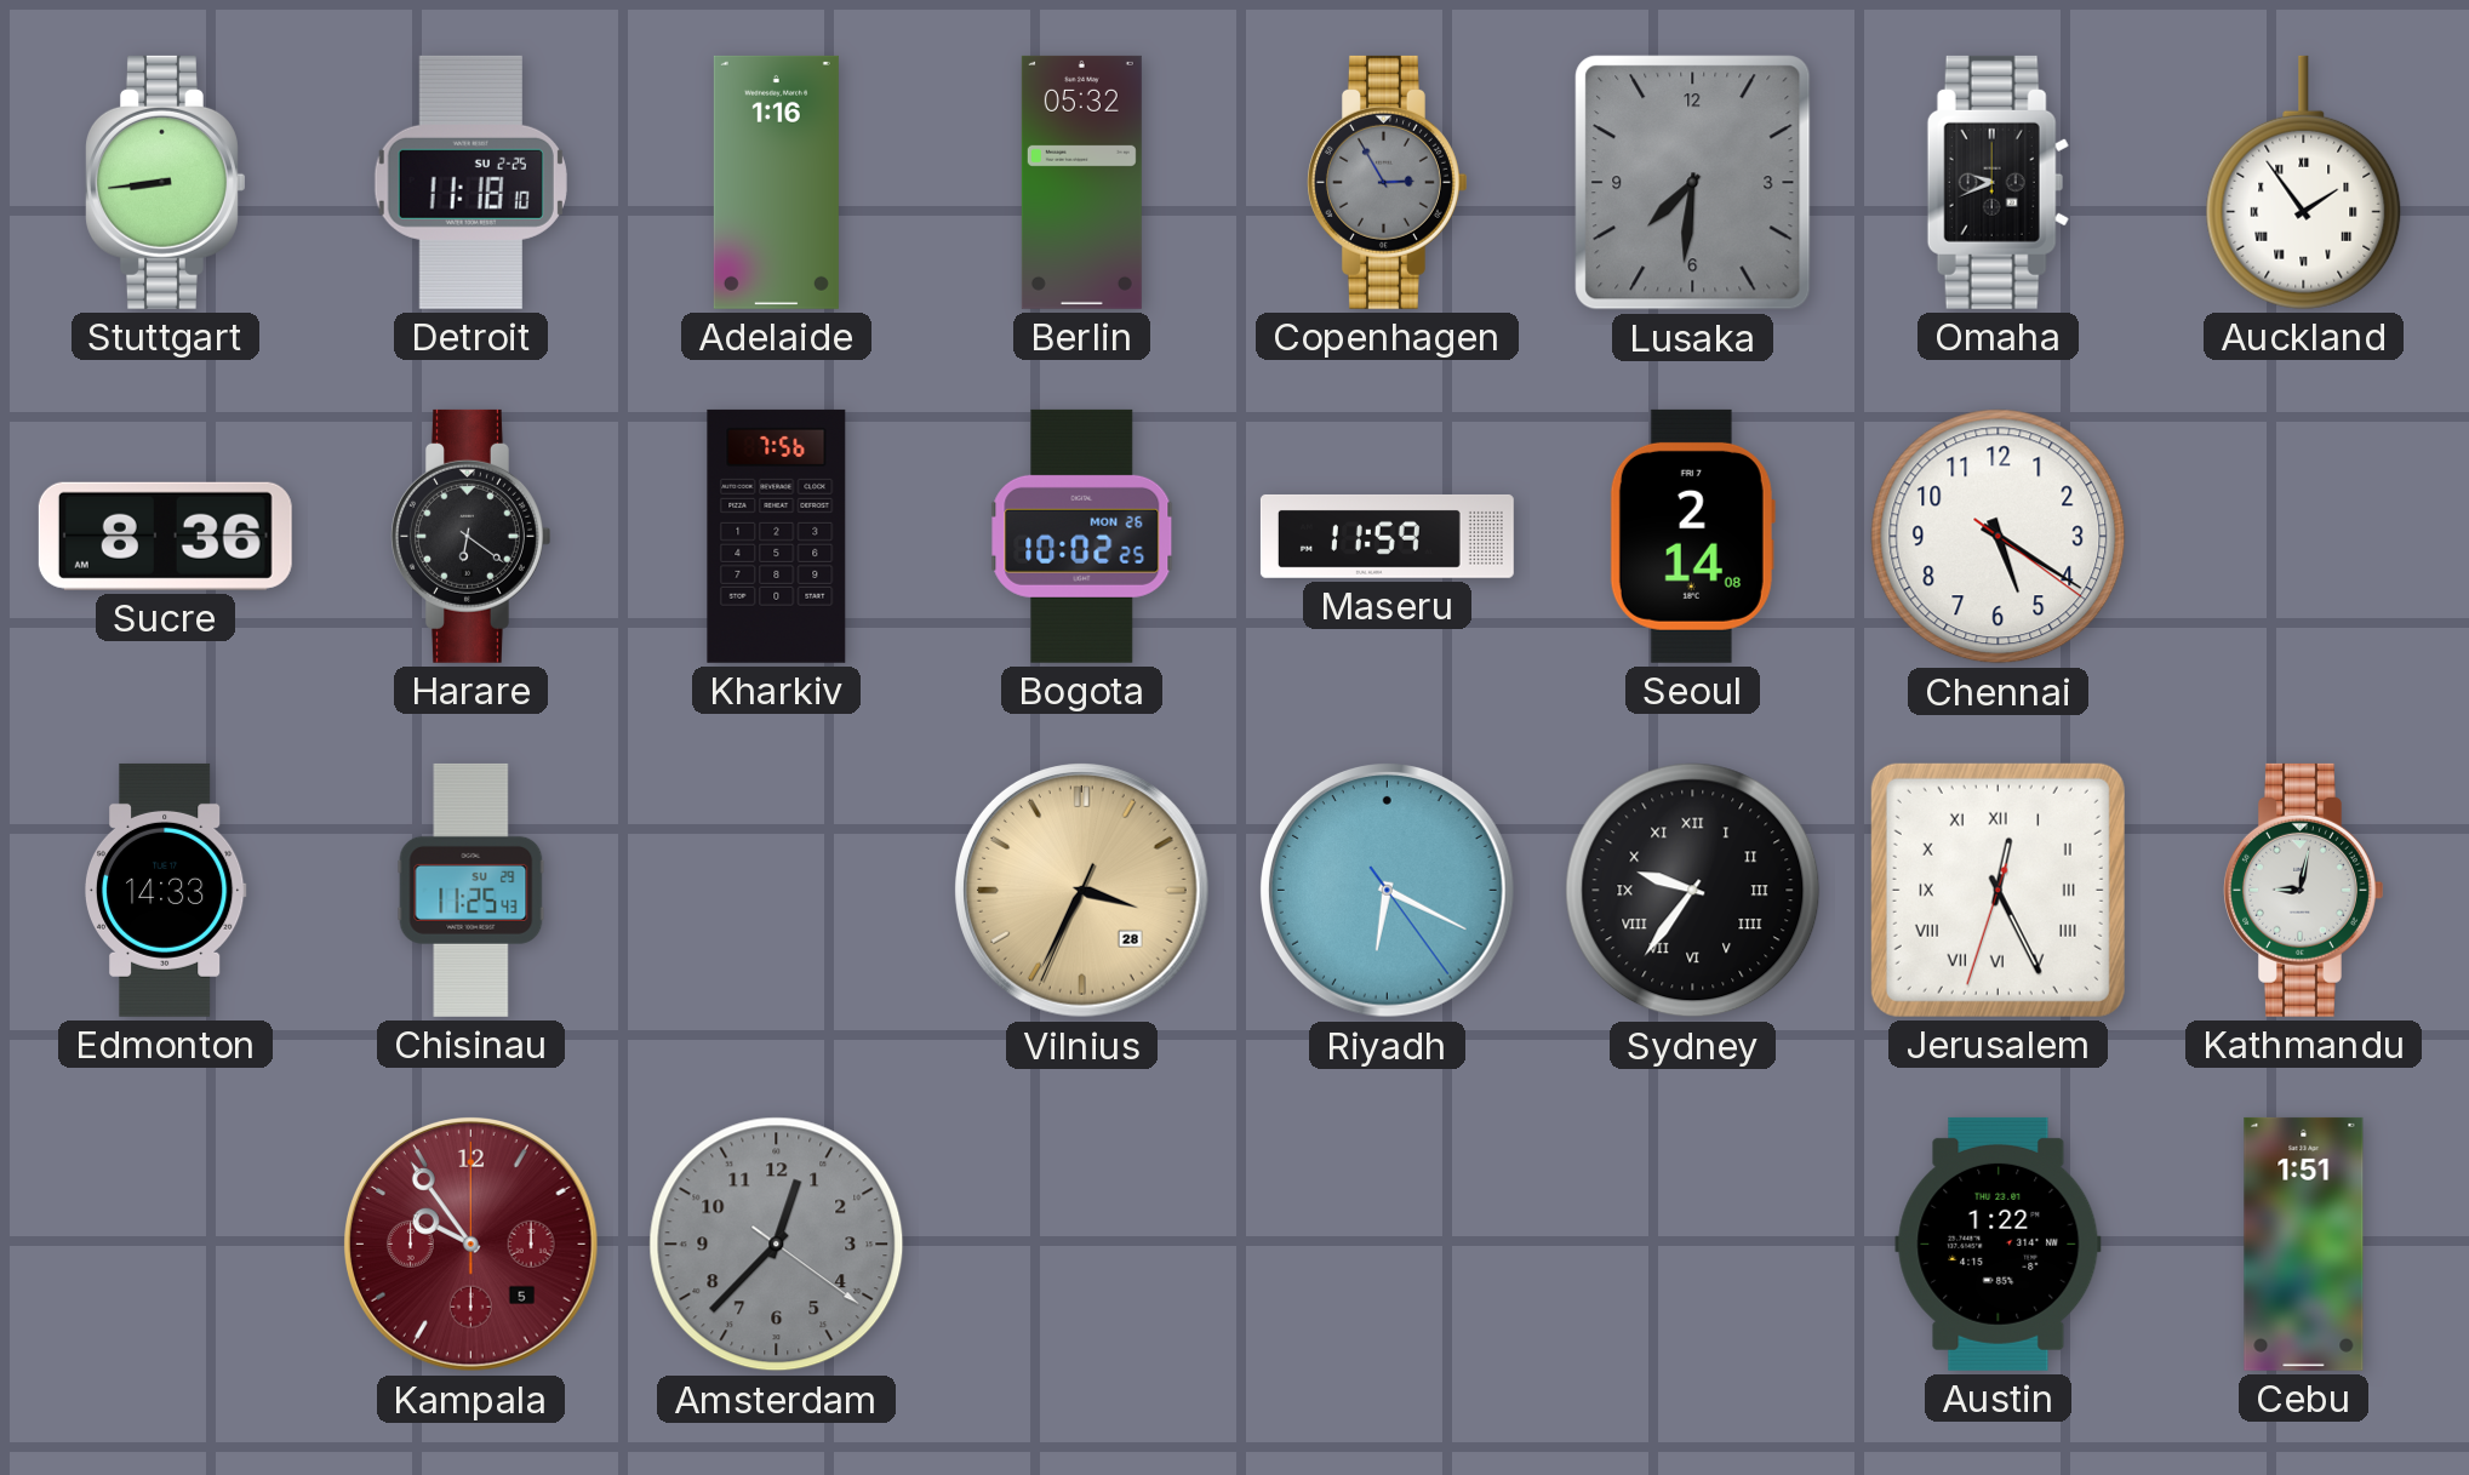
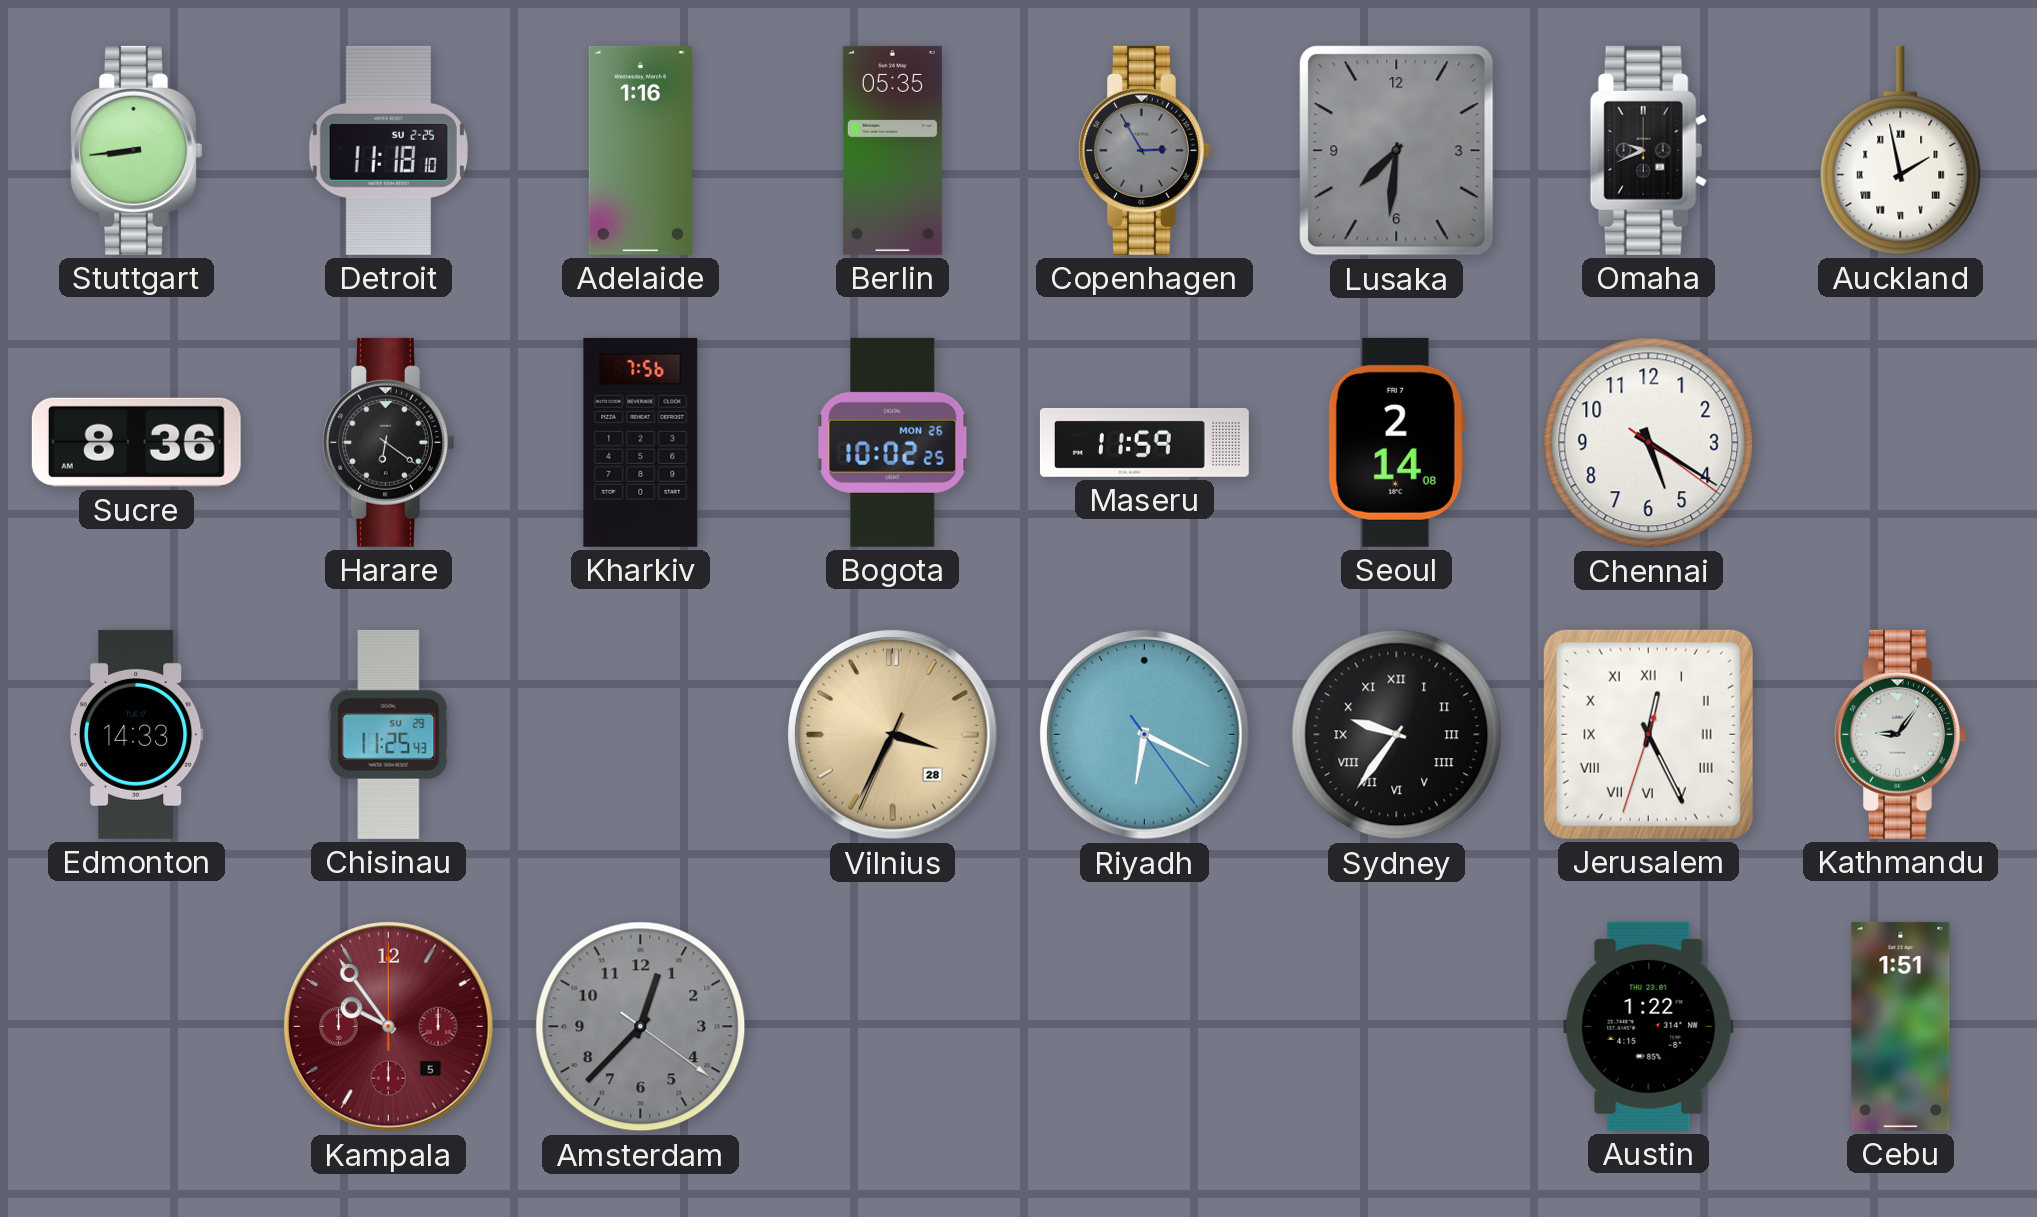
Berlin: 05:32 -> 05:35 (892, 150)
Auckland: 1:54 -> 1:58 (1901, 150)
Kathmandu: 9:02 -> 9:06 (1901, 734)
